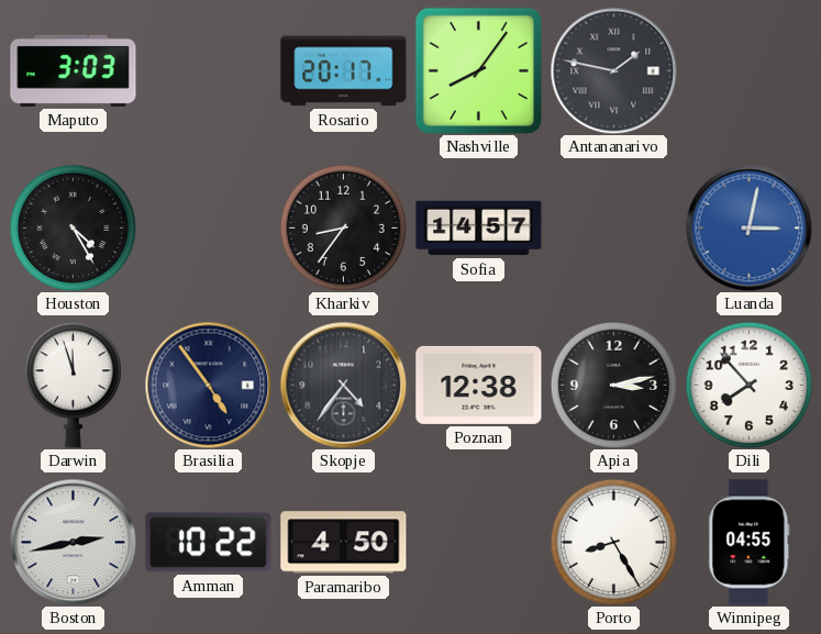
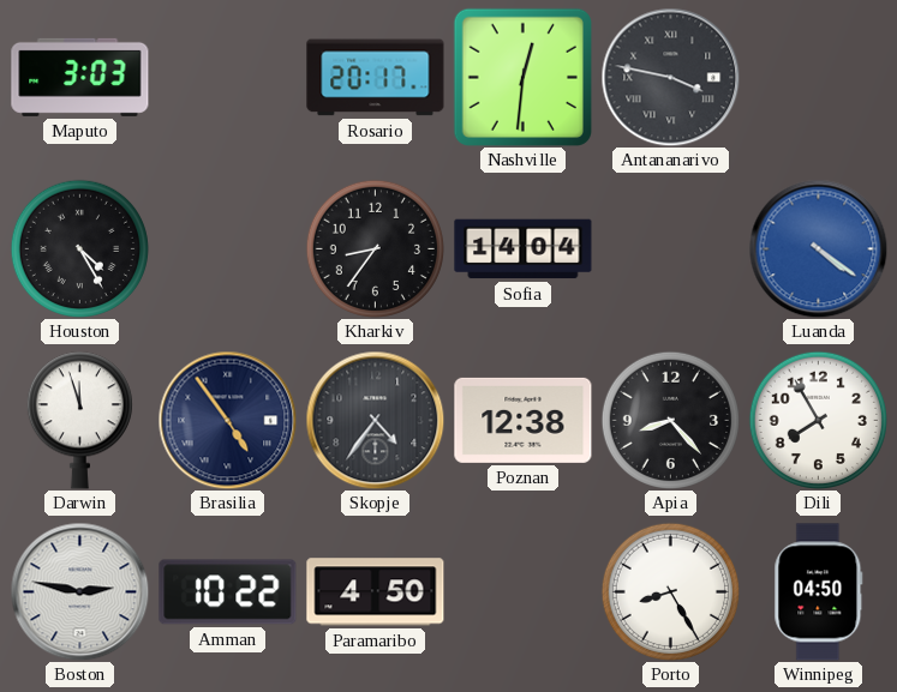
Nashville: 8:06 -> 12:31 (522, 77)
Antananarivo: 1:47 -> 3:47 (670, 77)
Sofia: 14:57 -> 14:04 (524, 249)
Luanda: 3:02 -> 4:21 (818, 248)
Apia: 3:13 -> 8:23 (670, 420)
Dili: 7:53 -> 7:55 (818, 420)
Boston: 2:43 -> 2:47 (79, 591)
Winnipeg: 04:55 -> 04:50 (819, 592)
